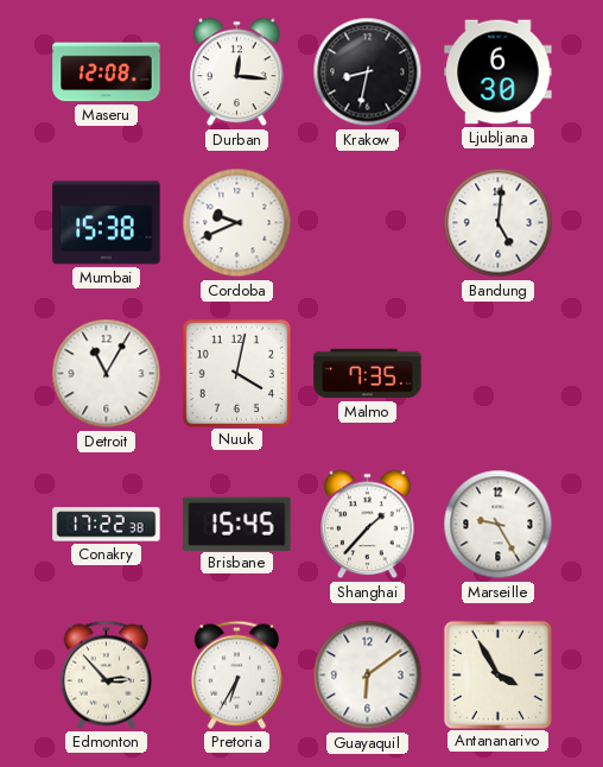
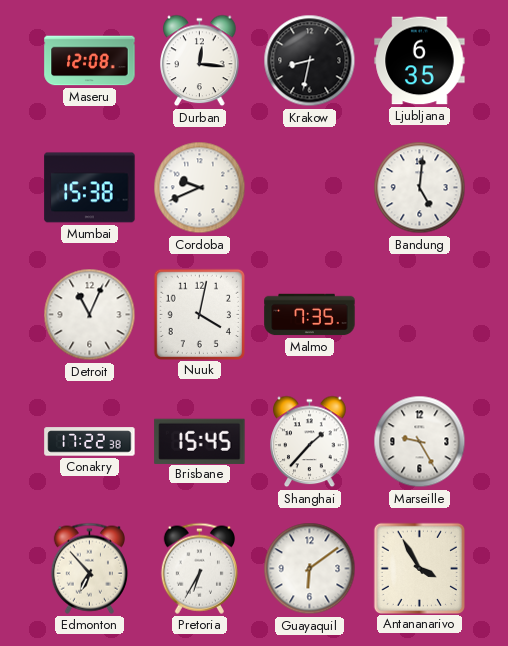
Ljubljana: 6:30 -> 6:35 (420, 61)
Detroit: 11:05 -> 11:04 (90, 315)
Edmonton: 2:53 -> 6:53 (89, 568)
